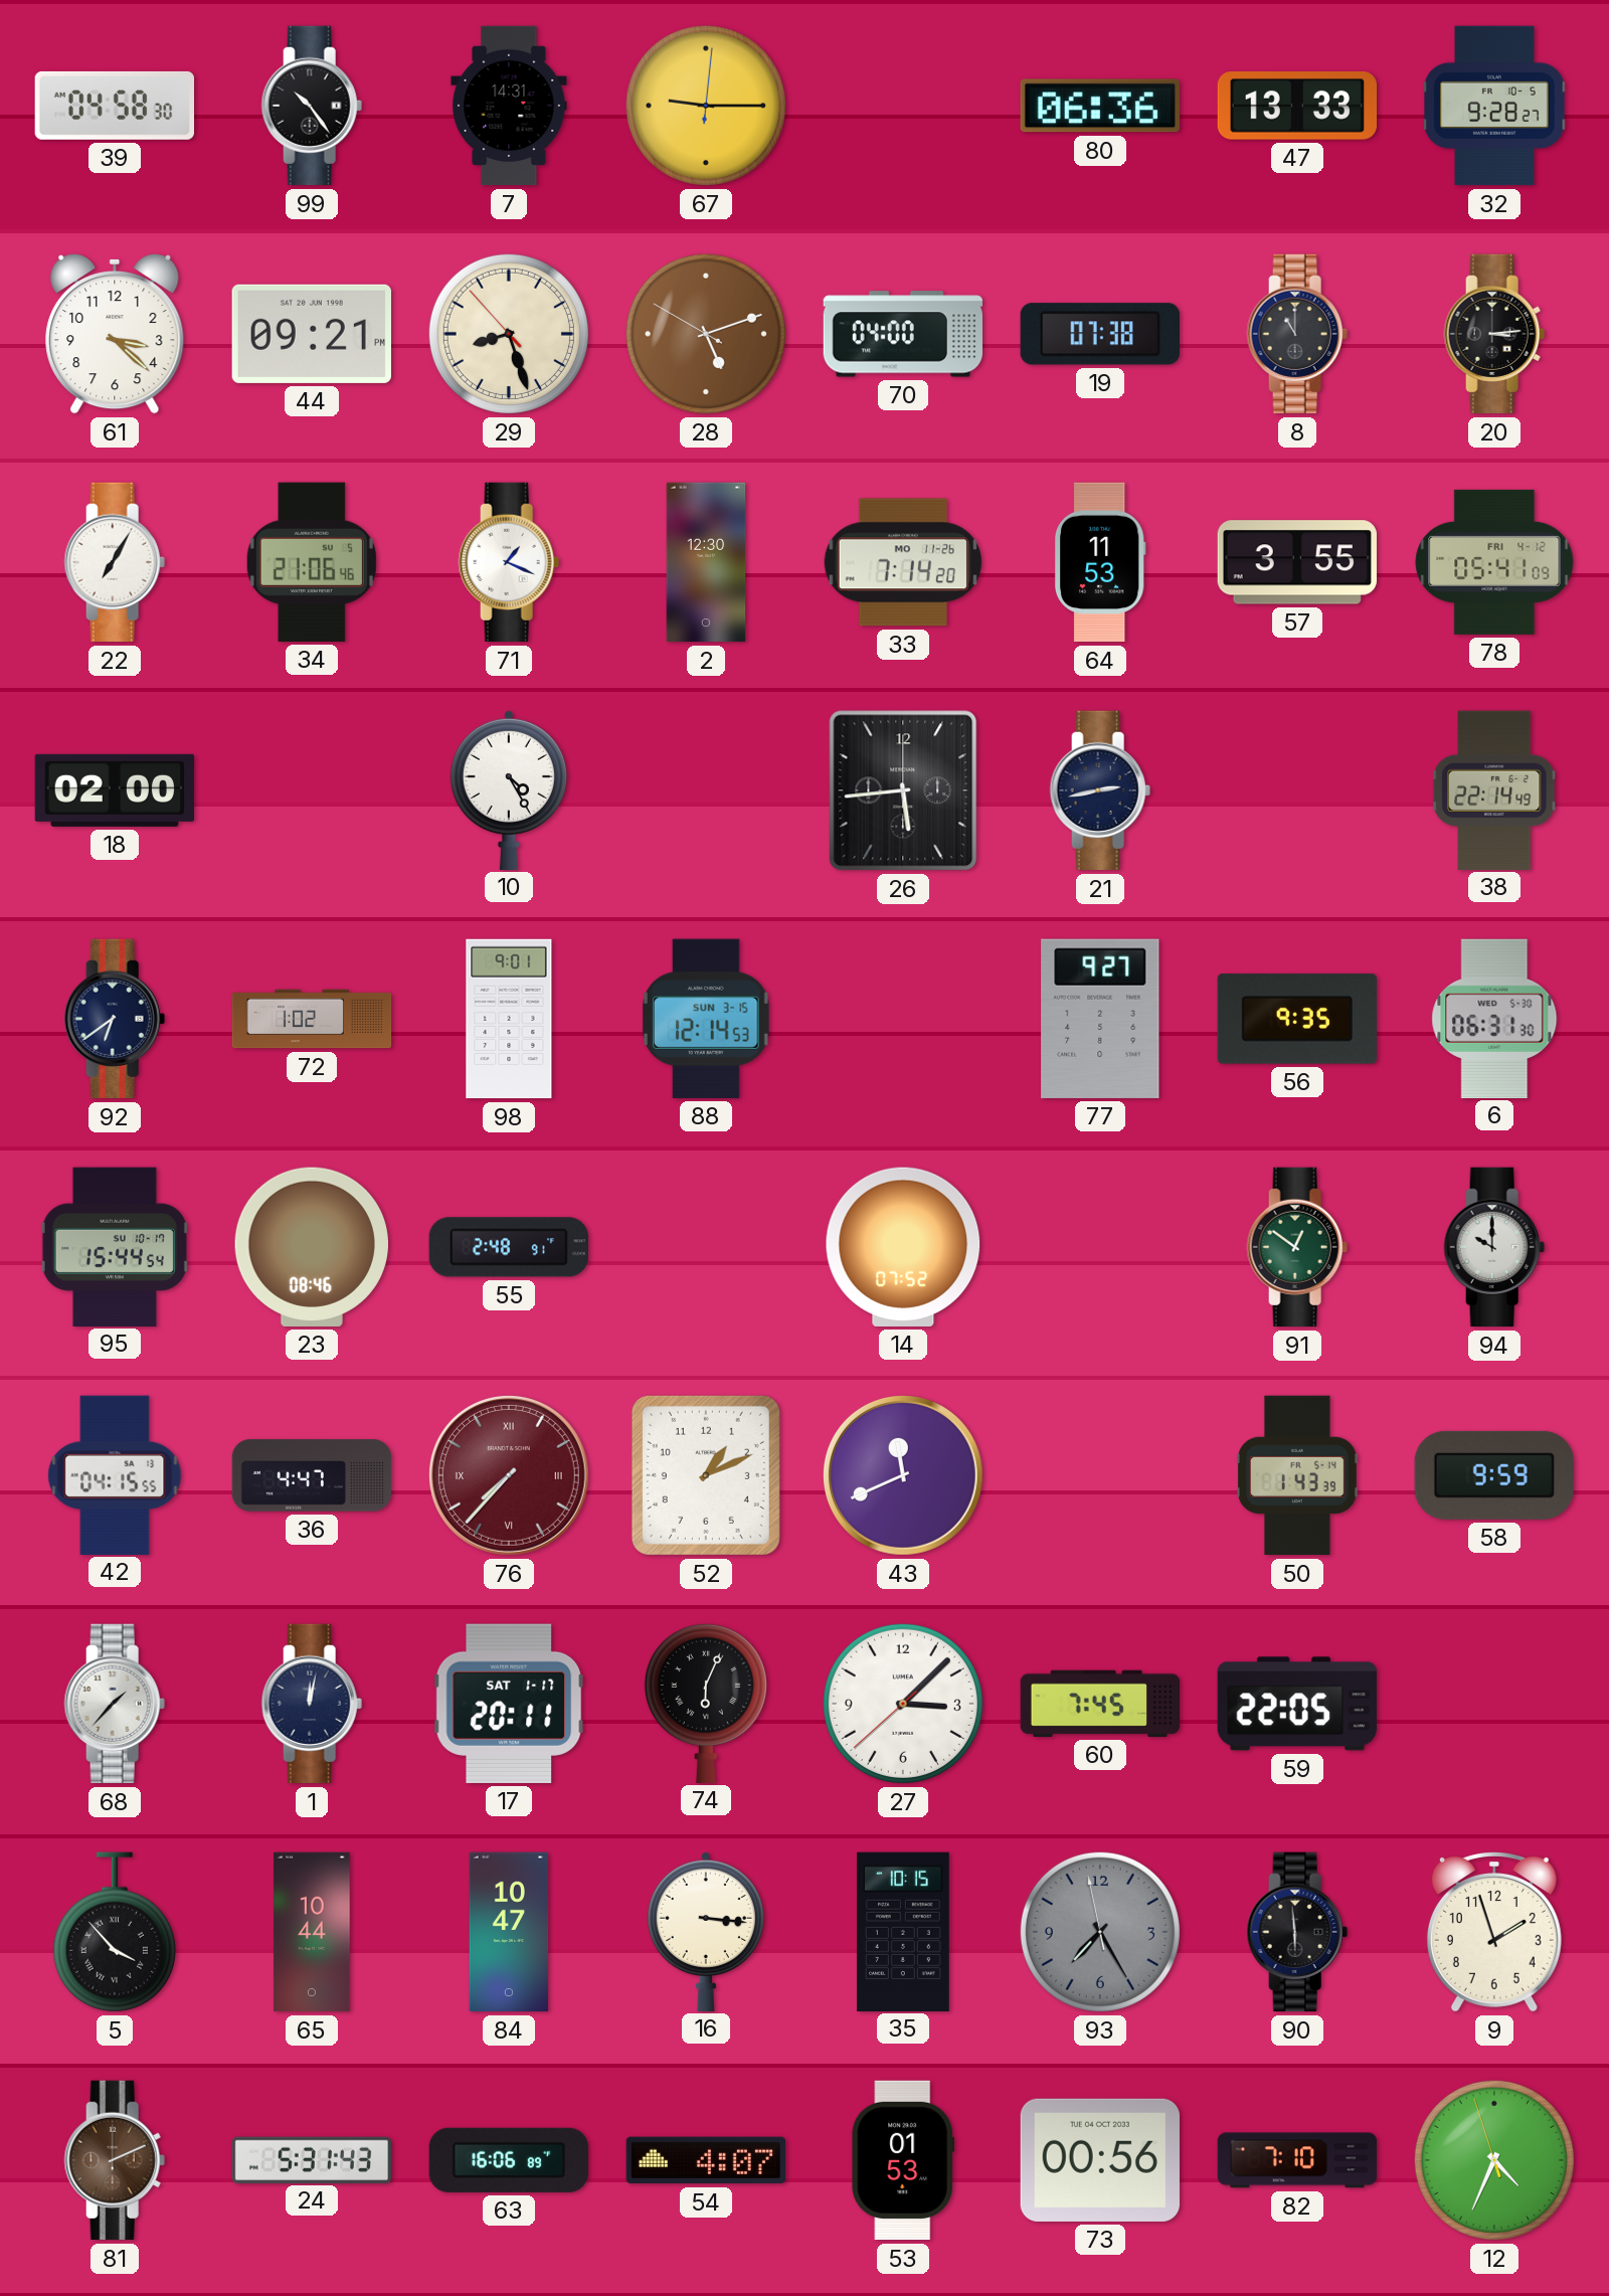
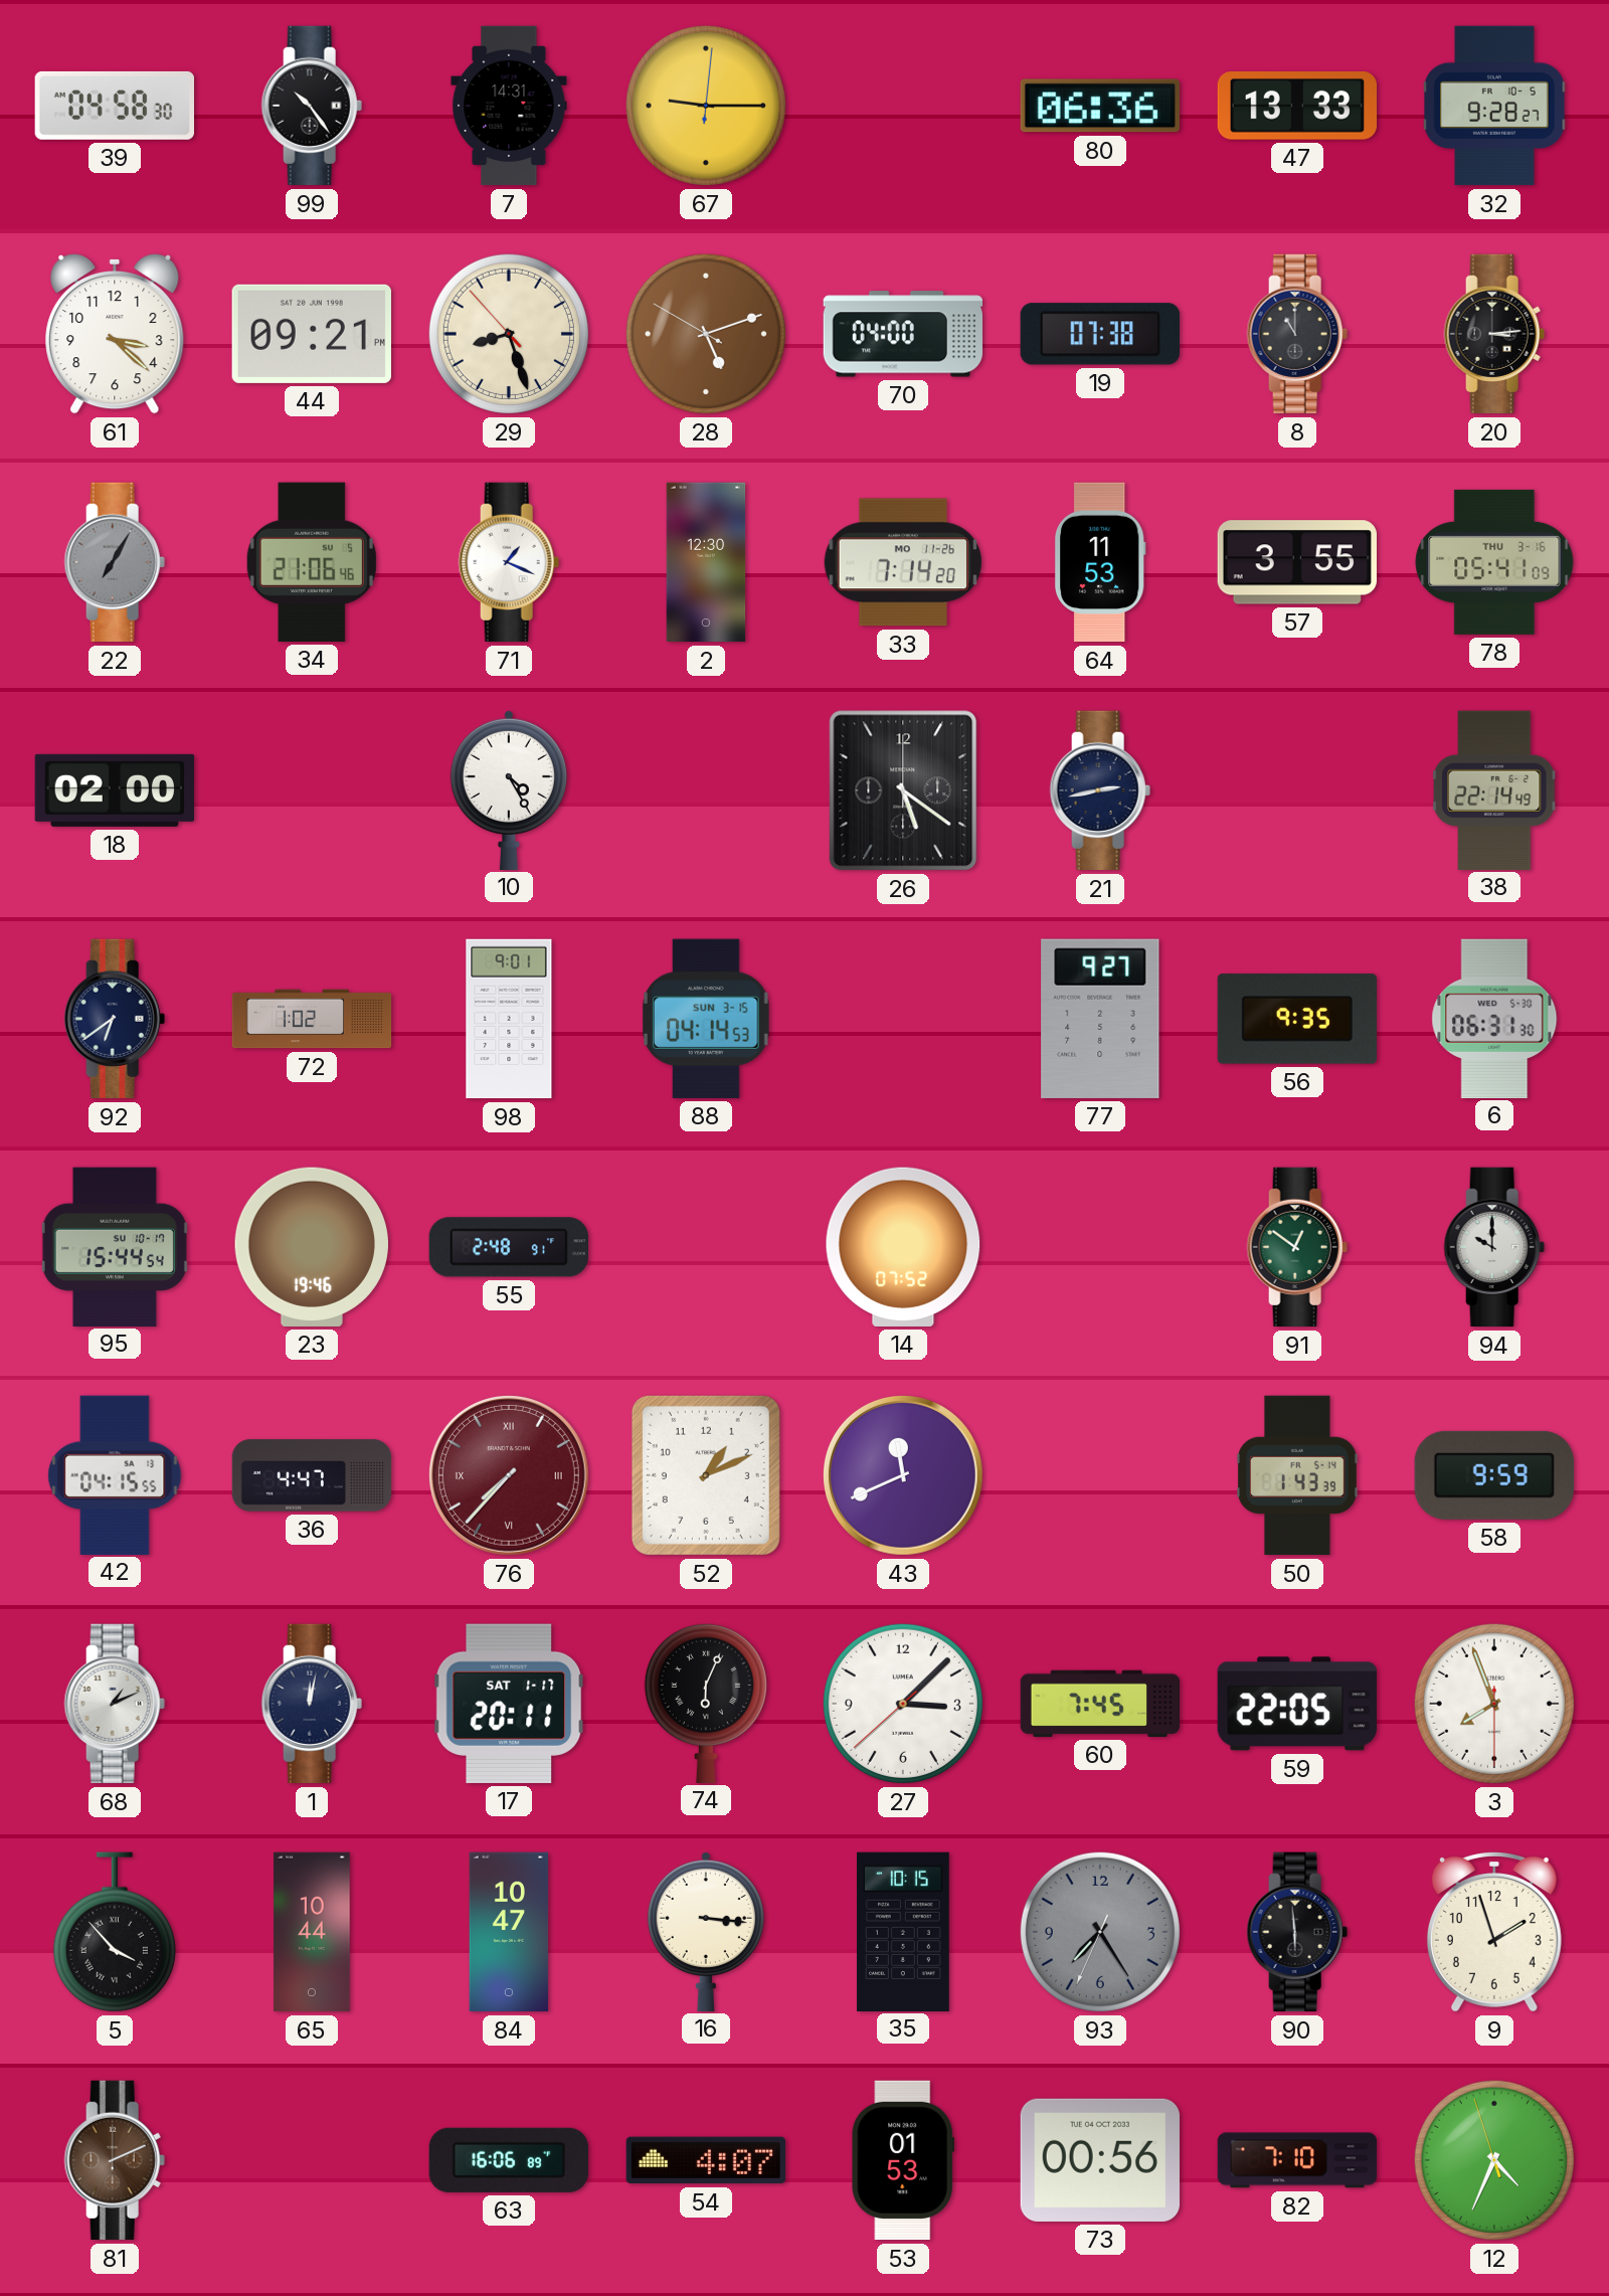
22 dial: white -> grey (115, 562)
78 date: FRI 4-12 -> THU 3-16 (1494, 562)
26: 5:44 -> 5:21 (903, 790)
88: 12:14 -> 04:14 (706, 1019)
23: 08:46 -> 19:46 (311, 1247)
68: 1:37 -> 1:11 (115, 1704)
3: none -> 7:56 (1494, 1704)
93: 7:24:58 -> 7:24:34 (1100, 1932)
24: 5:31 -> none (311, 2159)
